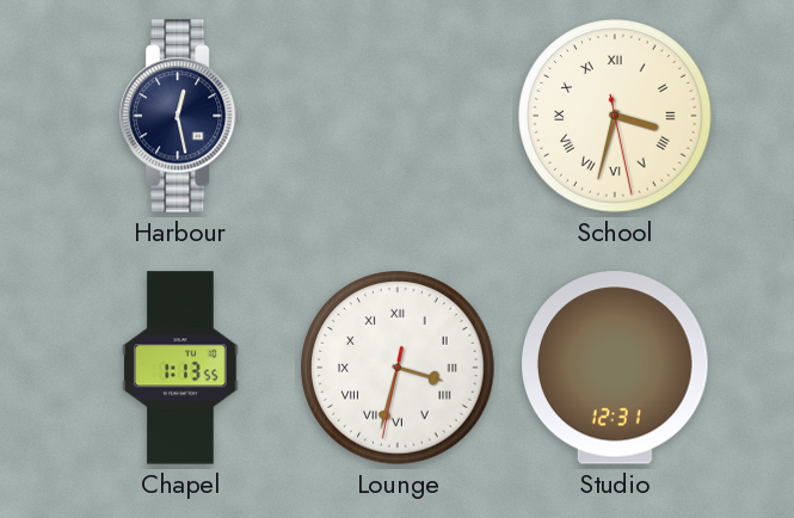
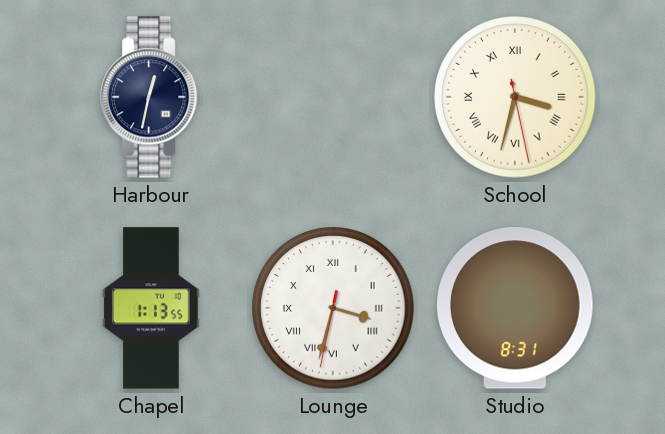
Harbour: 12:28 -> 12:32 (152, 97)
Studio: 12:31 -> 8:31 (516, 308)
